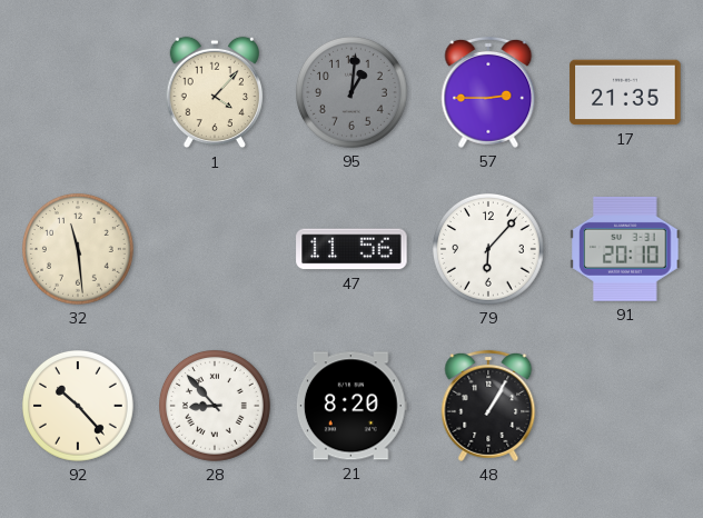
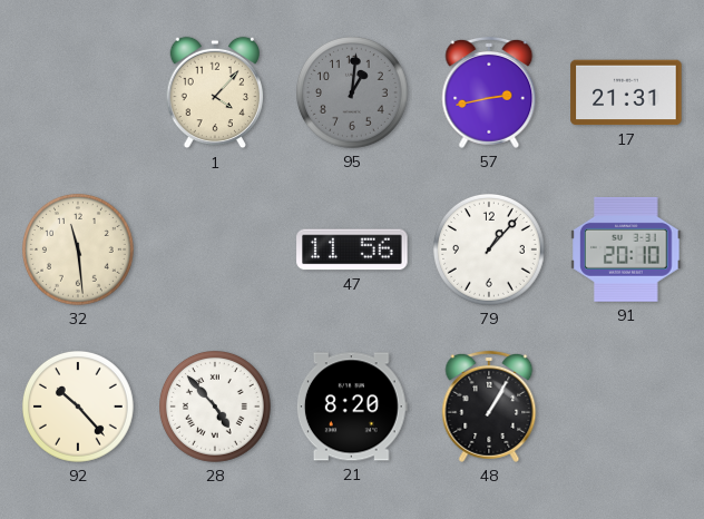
57: 2:45 -> 2:43 (489, 92)
17: 21:35 -> 21:31 (626, 92)
79: 6:07 -> 1:07 (490, 251)
28: 8:53 -> 4:53 (216, 408)
